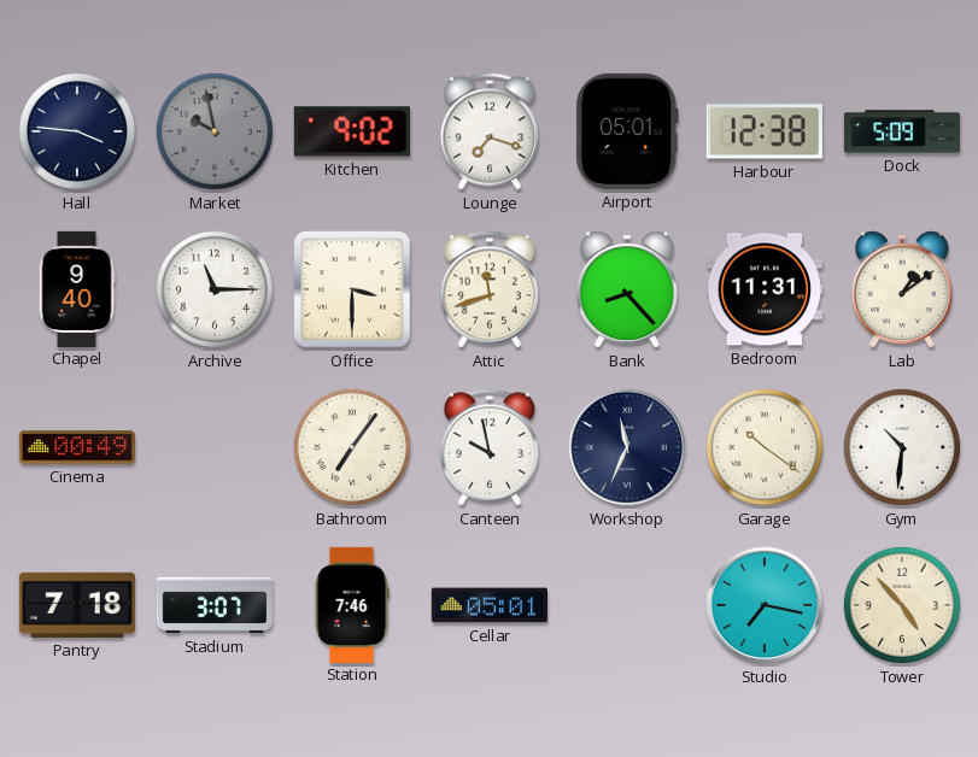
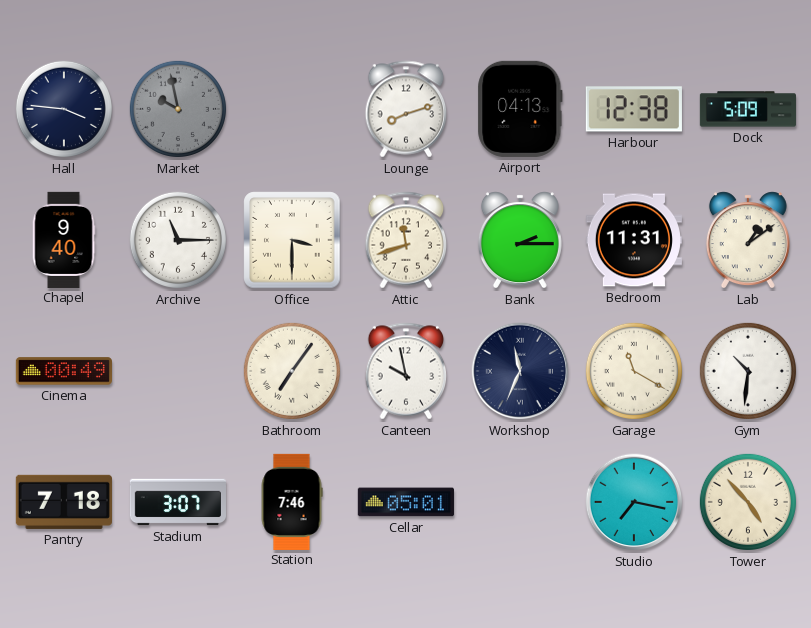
Kitchen: 9:02 -> none (352, 131)
Lounge: 7:18 -> 8:12 (406, 109)
Airport: 05:01 -> 04:13 (520, 109)
Bank: 8:23 -> 2:15 (520, 240)
Garage: 10:21 -> 11:20 (634, 371)
